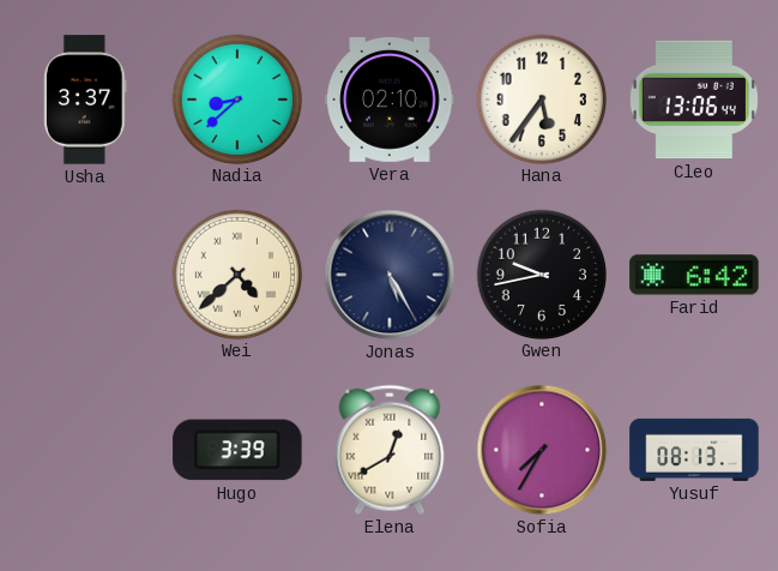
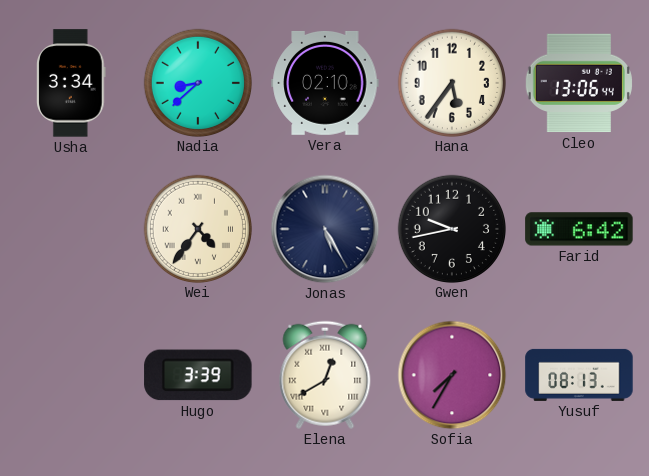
Usha: 3:37 -> 3:34 (72, 83)
Wei: 4:38 -> 4:36 (197, 228)
